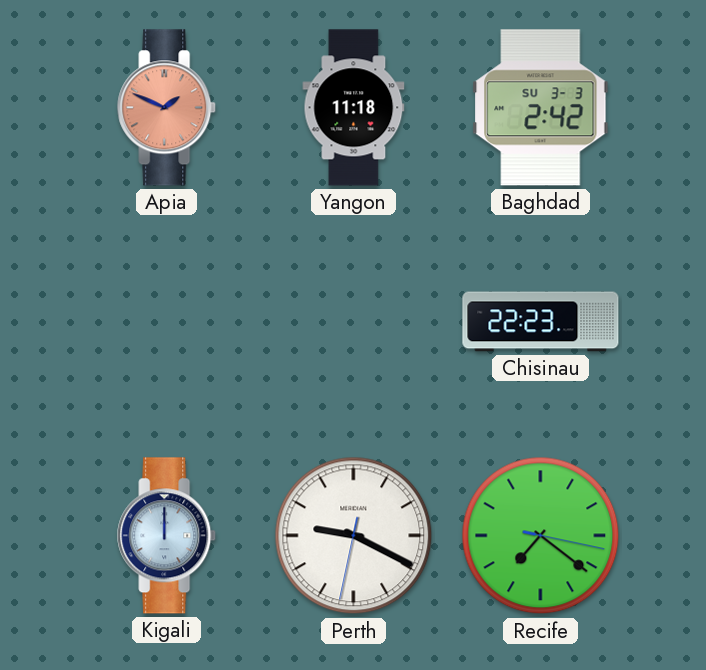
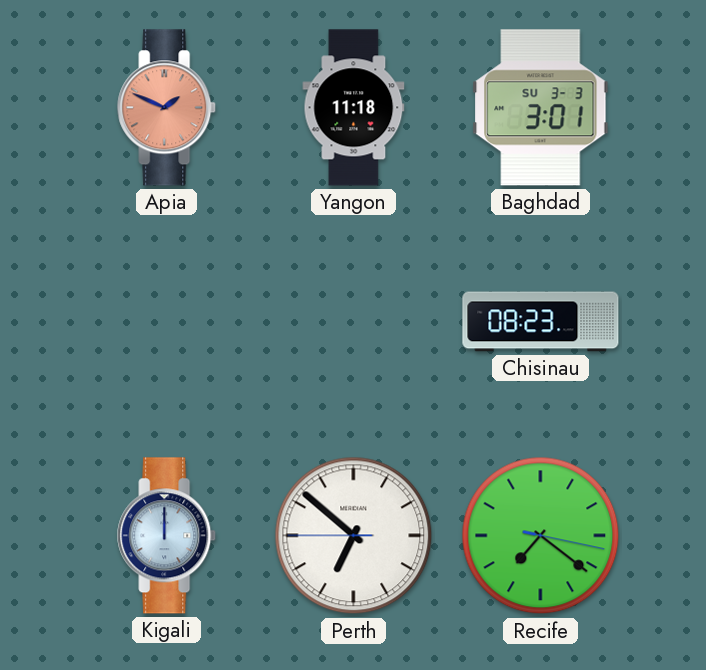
Baghdad: 2:42 -> 3:01 (541, 108)
Chisinau: 22:23 -> 08:23 (541, 322)
Perth: 9:19 -> 6:51 (354, 536)
